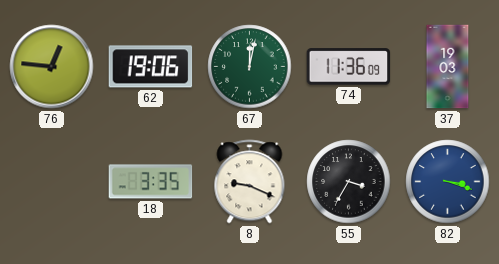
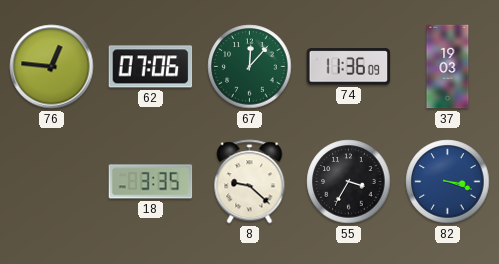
62: 19:06 -> 07:06 (151, 67)
67: 12:02 -> 12:07 (250, 67)
8: 9:19 -> 9:22 (250, 182)
